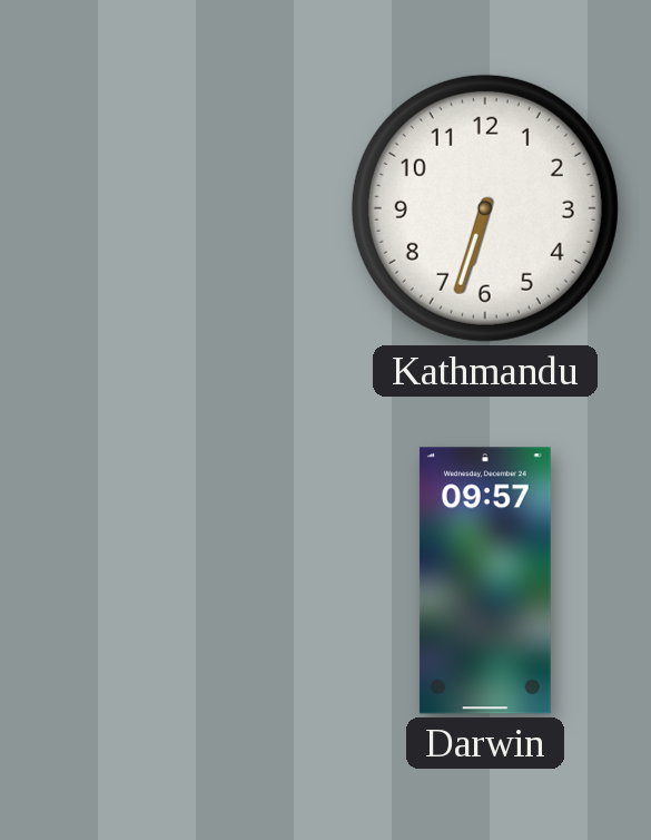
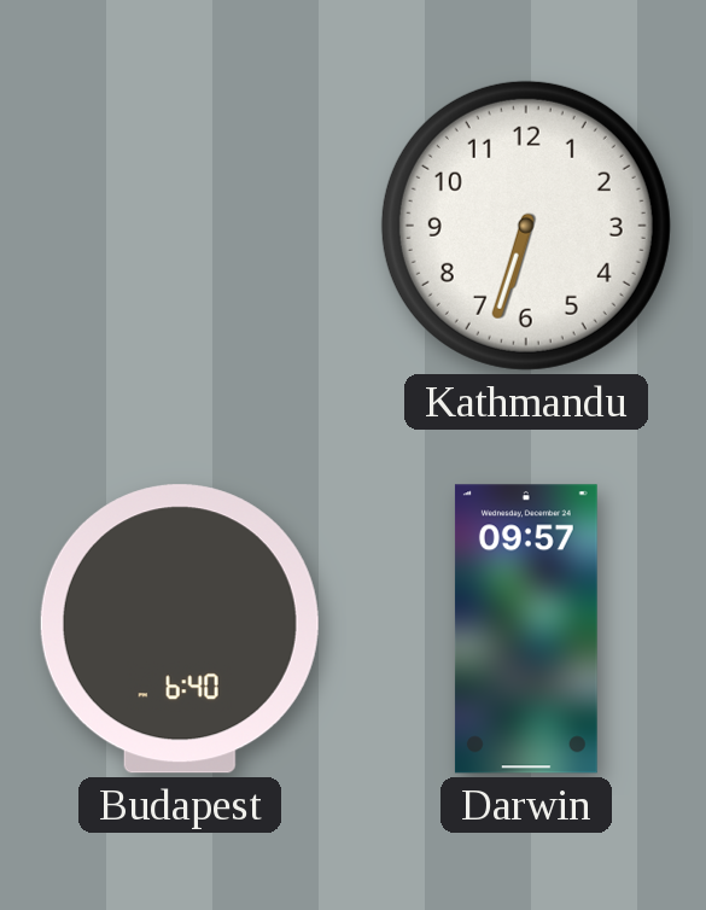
Budapest: none -> 6:40 (180, 629)
